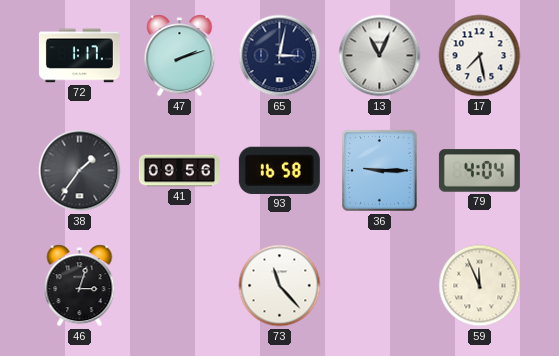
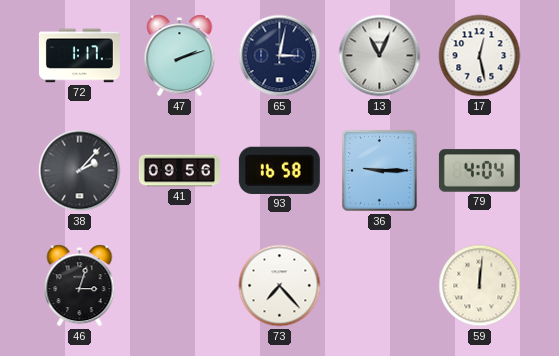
17: 7:28 -> 12:28 (480, 56)
38: 1:36 -> 2:07 (80, 171)
73: 11:23 -> 7:23 (280, 286)
59: 11:56 -> 12:01 (480, 286)
